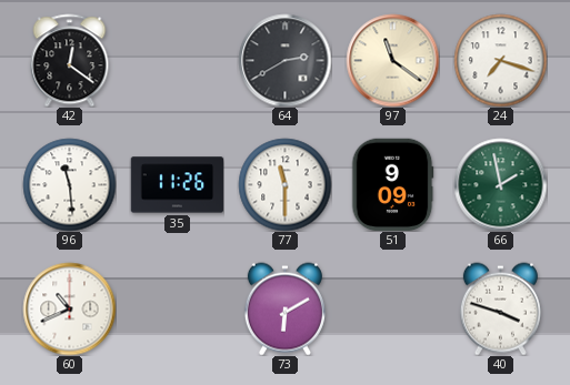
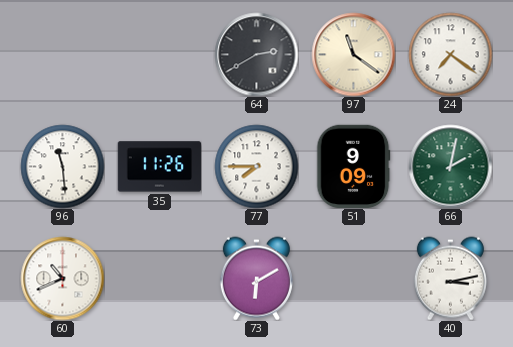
42: 12:21 -> none (70, 60)
24: 7:18 -> 7:21 (450, 54)
77: 11:30 -> 7:45 (256, 166)
66: 1:58 -> 2:02 (450, 166)
40: 3:48 -> 3:13 (450, 278)
